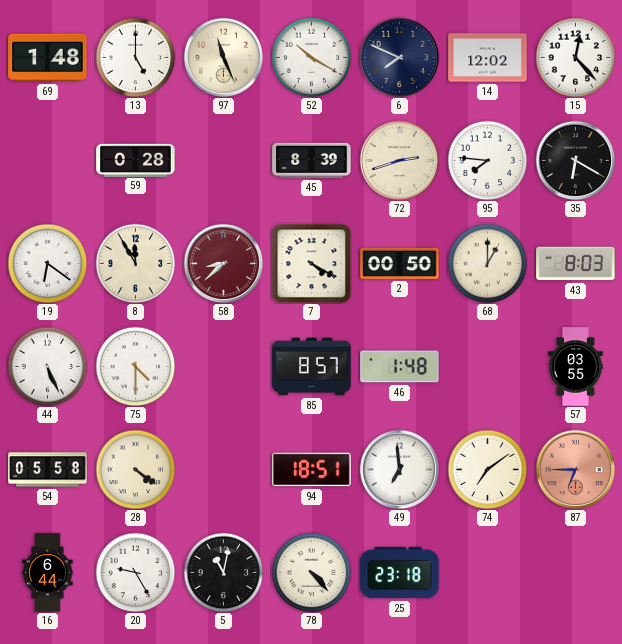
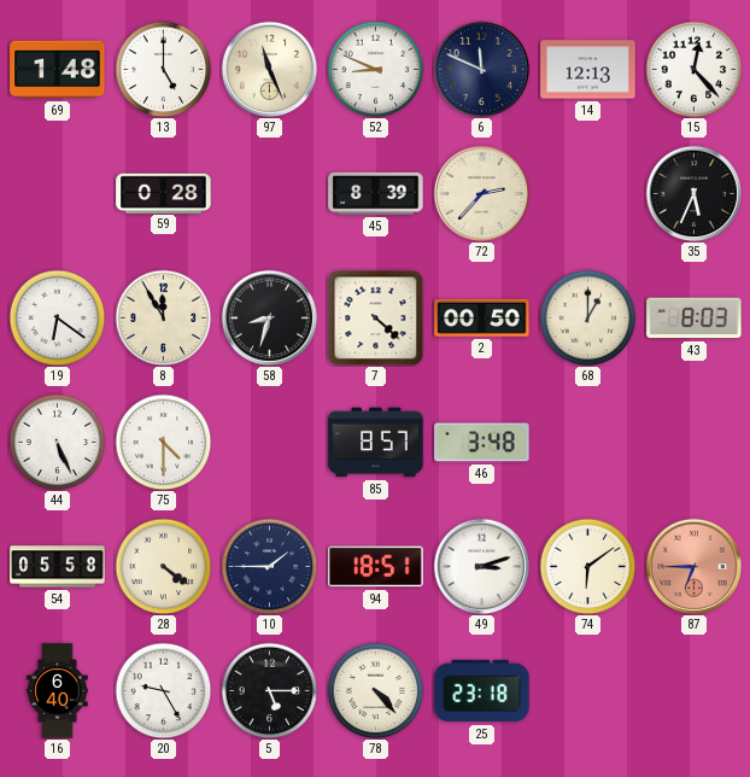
52: 10:20 -> 8:49 (375, 69)
6: 7:49 -> 11:49 (481, 69)
14: 12:02 -> 12:13 (588, 70)
72: 2:42 -> 2:37 (481, 193)
95: 7:46 -> none (487, 160)
35: 6:20 -> 5:34 (693, 193)
58: 8:38 -> 8:33 (269, 317)
58 dial: burgundy -> black (269, 317)
7: 4:20 -> 4:22 (375, 317)
46: 1:48 -> 3:48 (482, 443)
57: 03:55 -> none (576, 367)
10: none -> 1:45 (269, 566)
49: 6:59 -> 3:12 (481, 566)
74: 7:09 -> 6:09 (587, 566)
16: 6:44 -> 6:40 (58, 691)
5: 11:02 -> 5:15 (269, 690)
